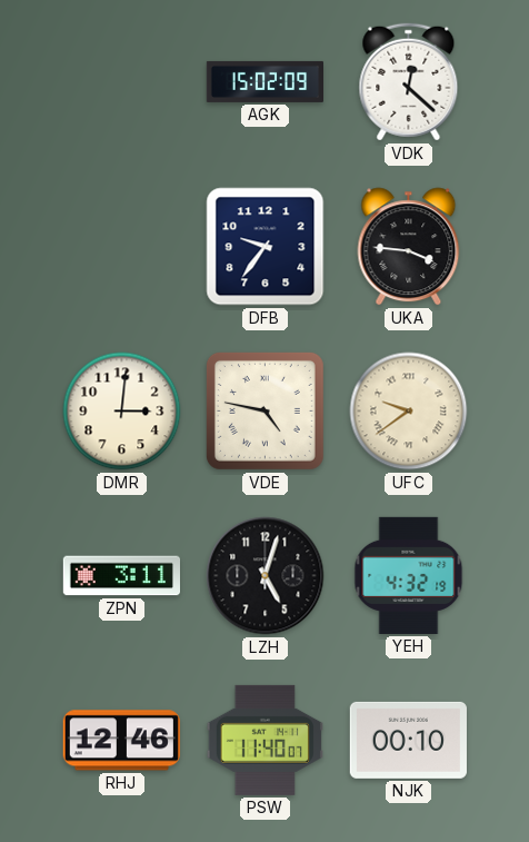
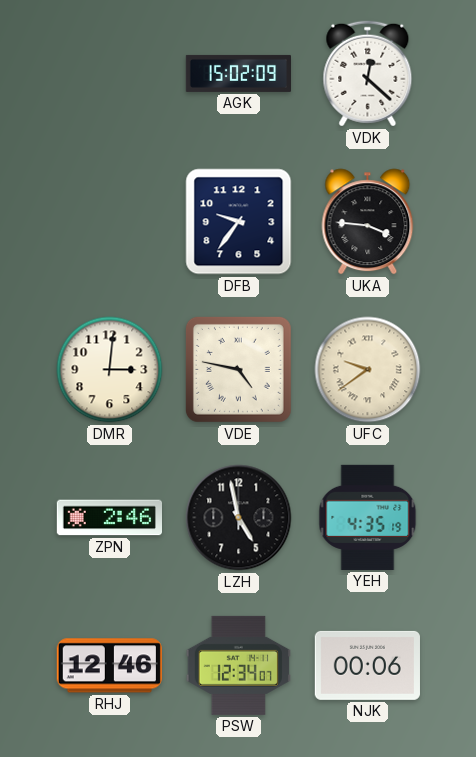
ZPN: 3:11 -> 2:46 (109, 518)
LZH: 5:03 -> 4:58 (239, 518)
YEH: 4:32 -> 4:35 (368, 517)
PSW: 11:40 -> 12:34 (238, 665)
NJK: 00:10 -> 00:06 (367, 665)
